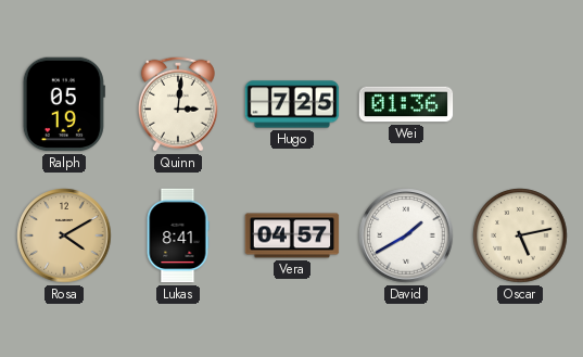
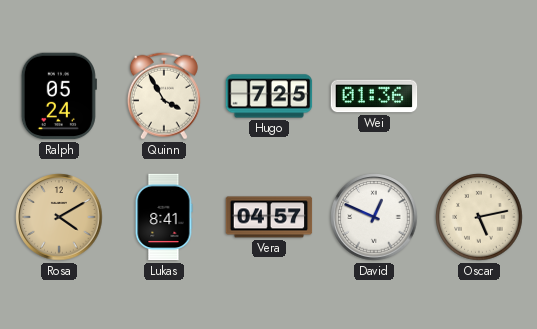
Ralph: 05:19 -> 05:24 (59, 96)
Quinn: 3:01 -> 3:55 (164, 96)
David: 1:40 -> 12:49 (374, 217)
